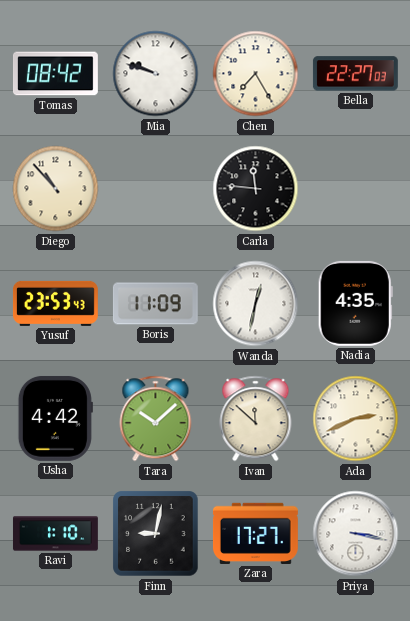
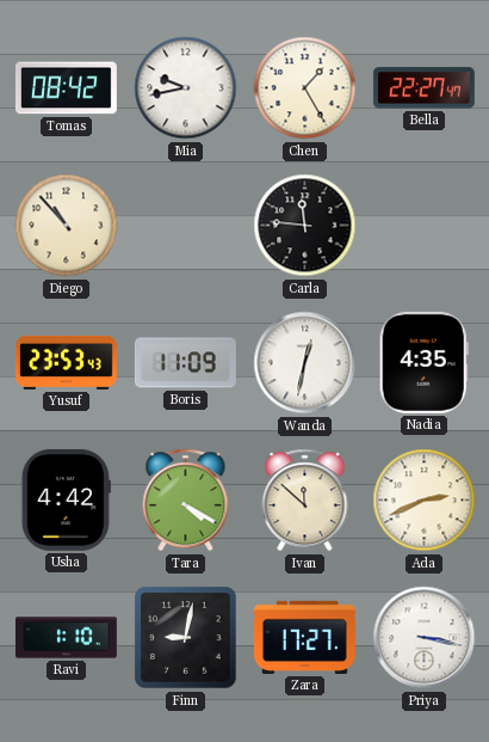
Mia: 9:48 -> 9:43 (186, 88)
Chen: 7:25 -> 1:25 (305, 88)
Bella: 22:27:03 -> 22:27:47 (423, 88)
Tara: 10:08 -> 4:20 (186, 501)
